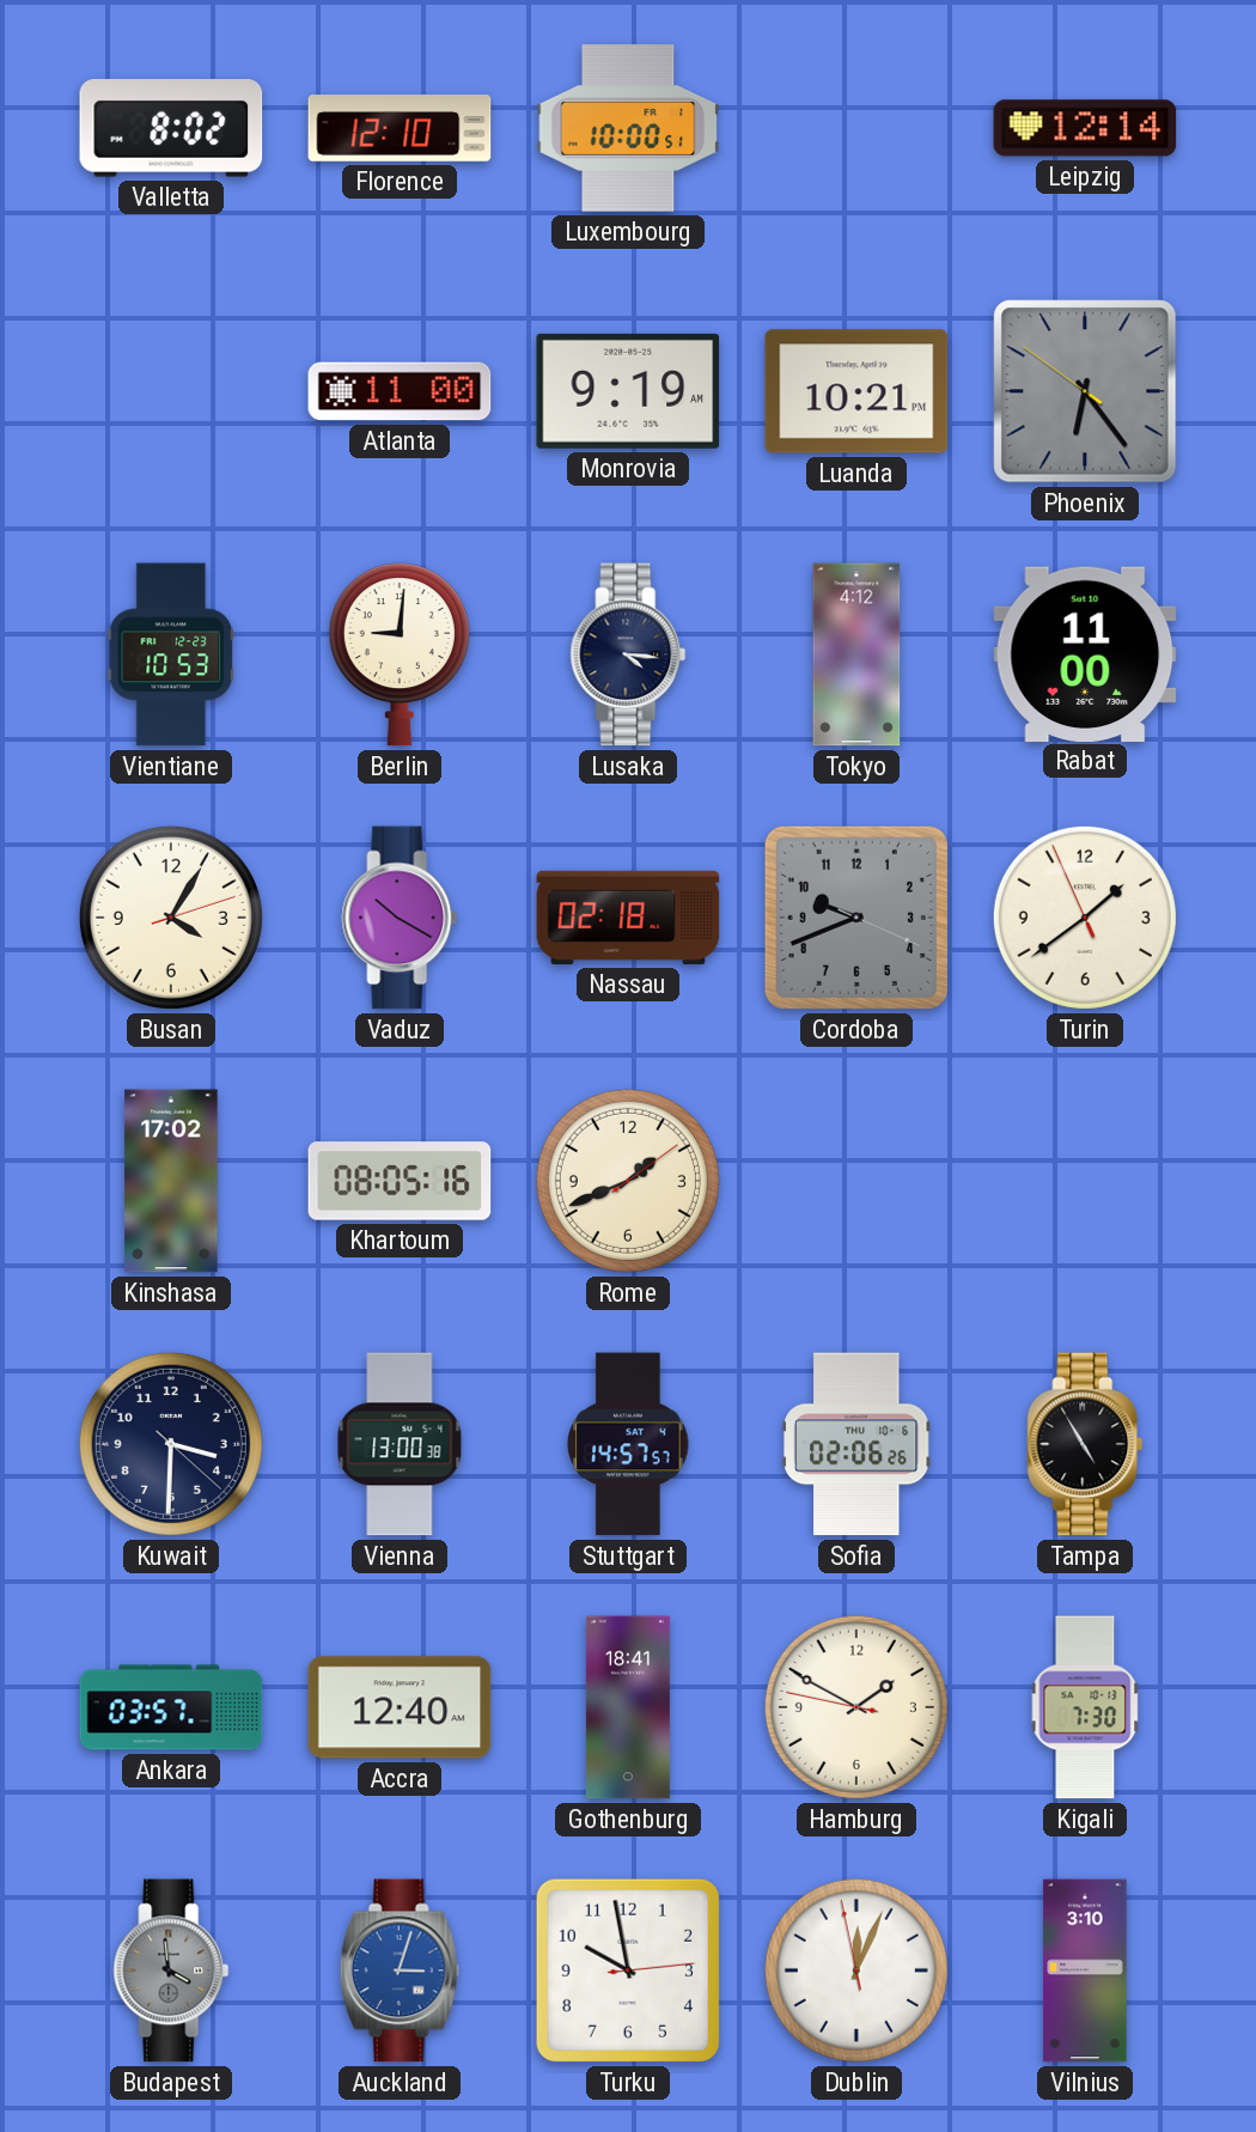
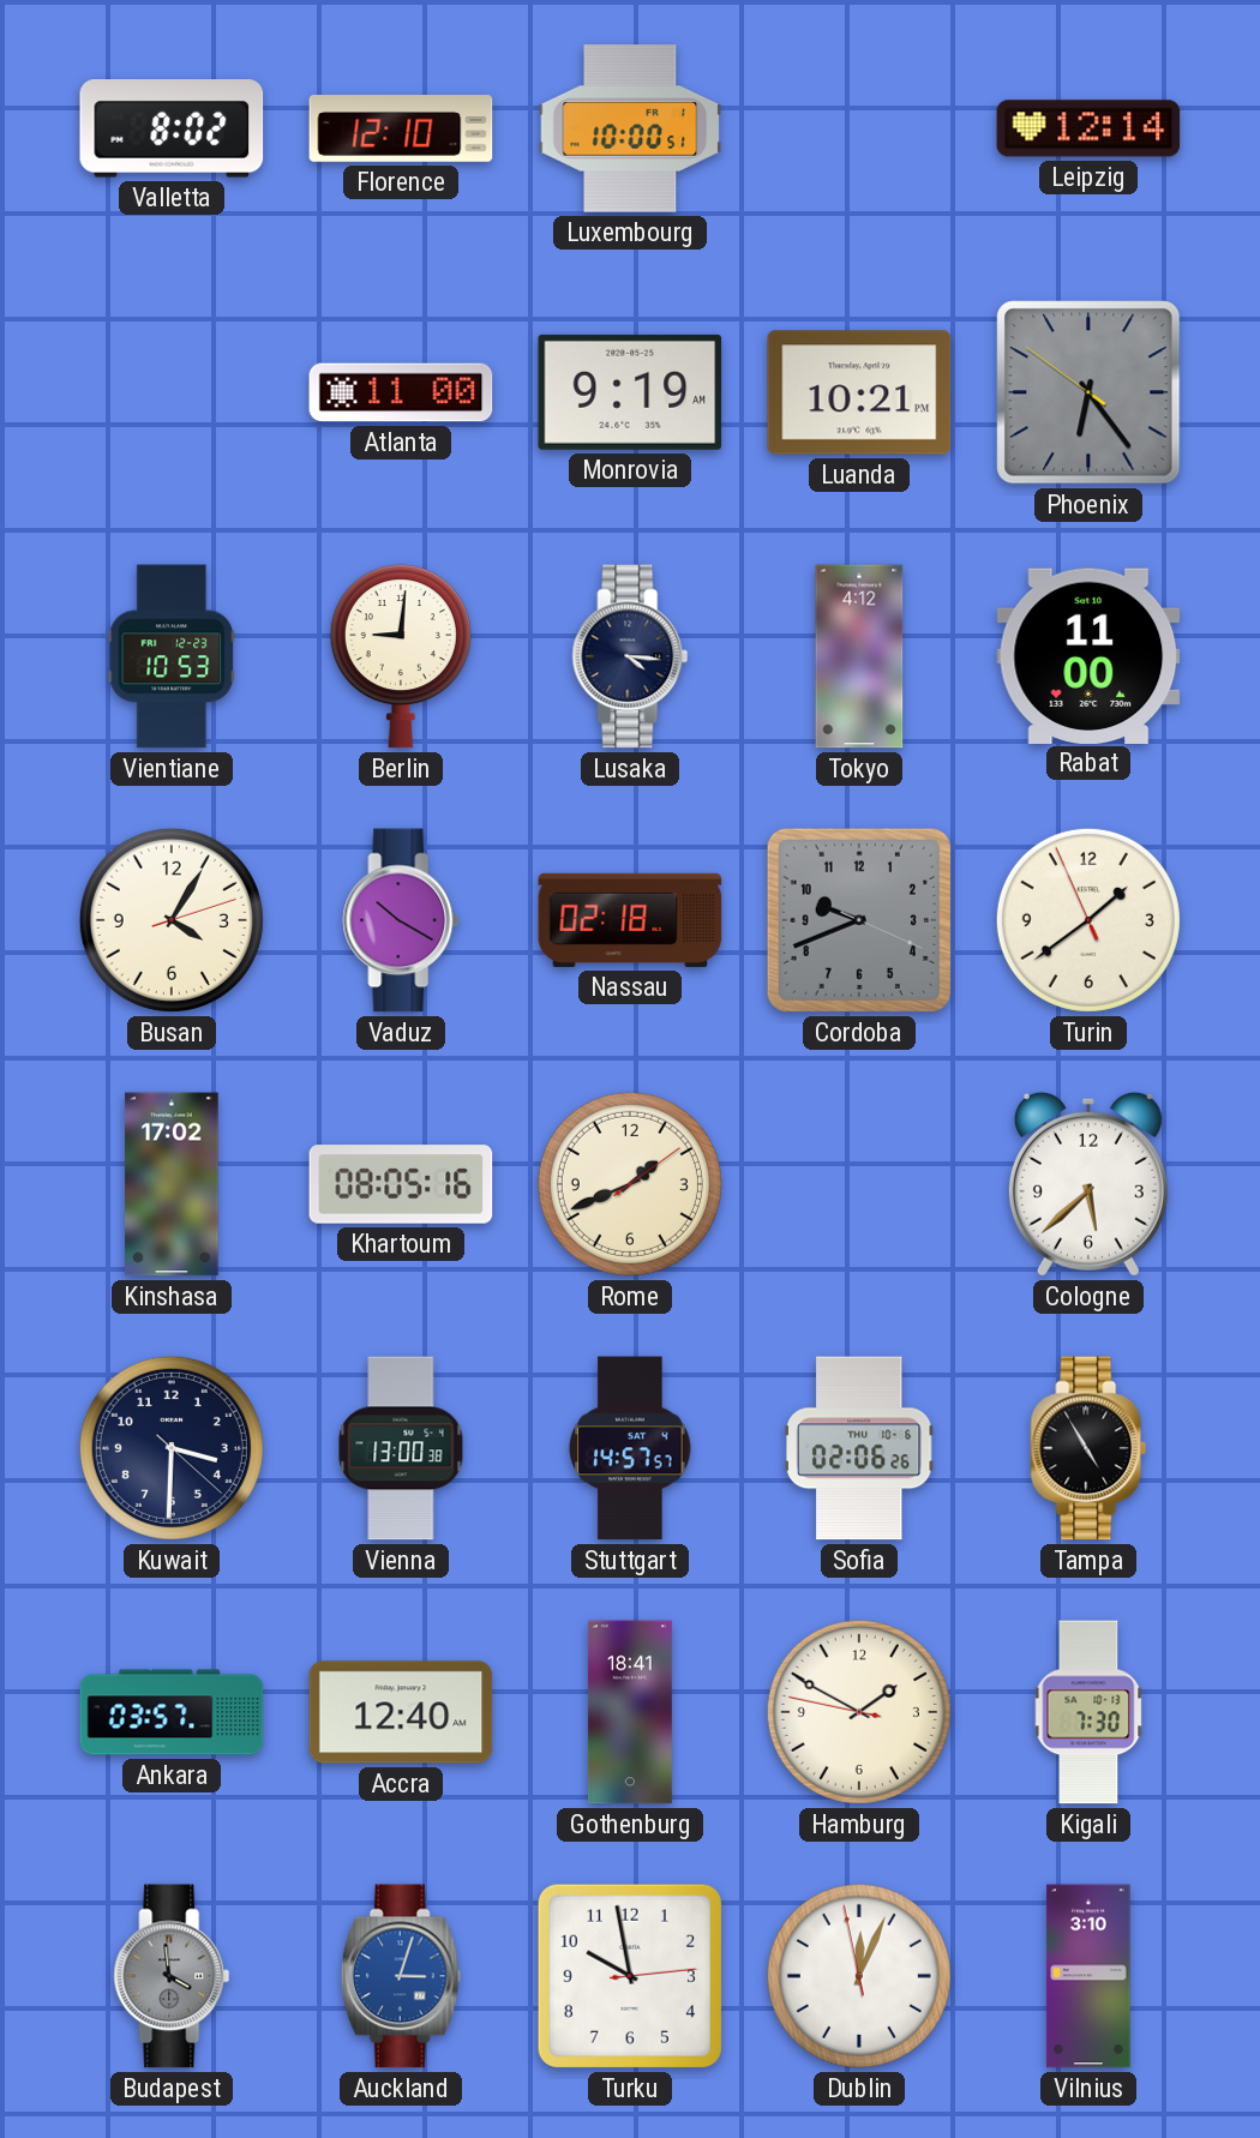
Cologne: none -> 5:38 (1088, 1184)
